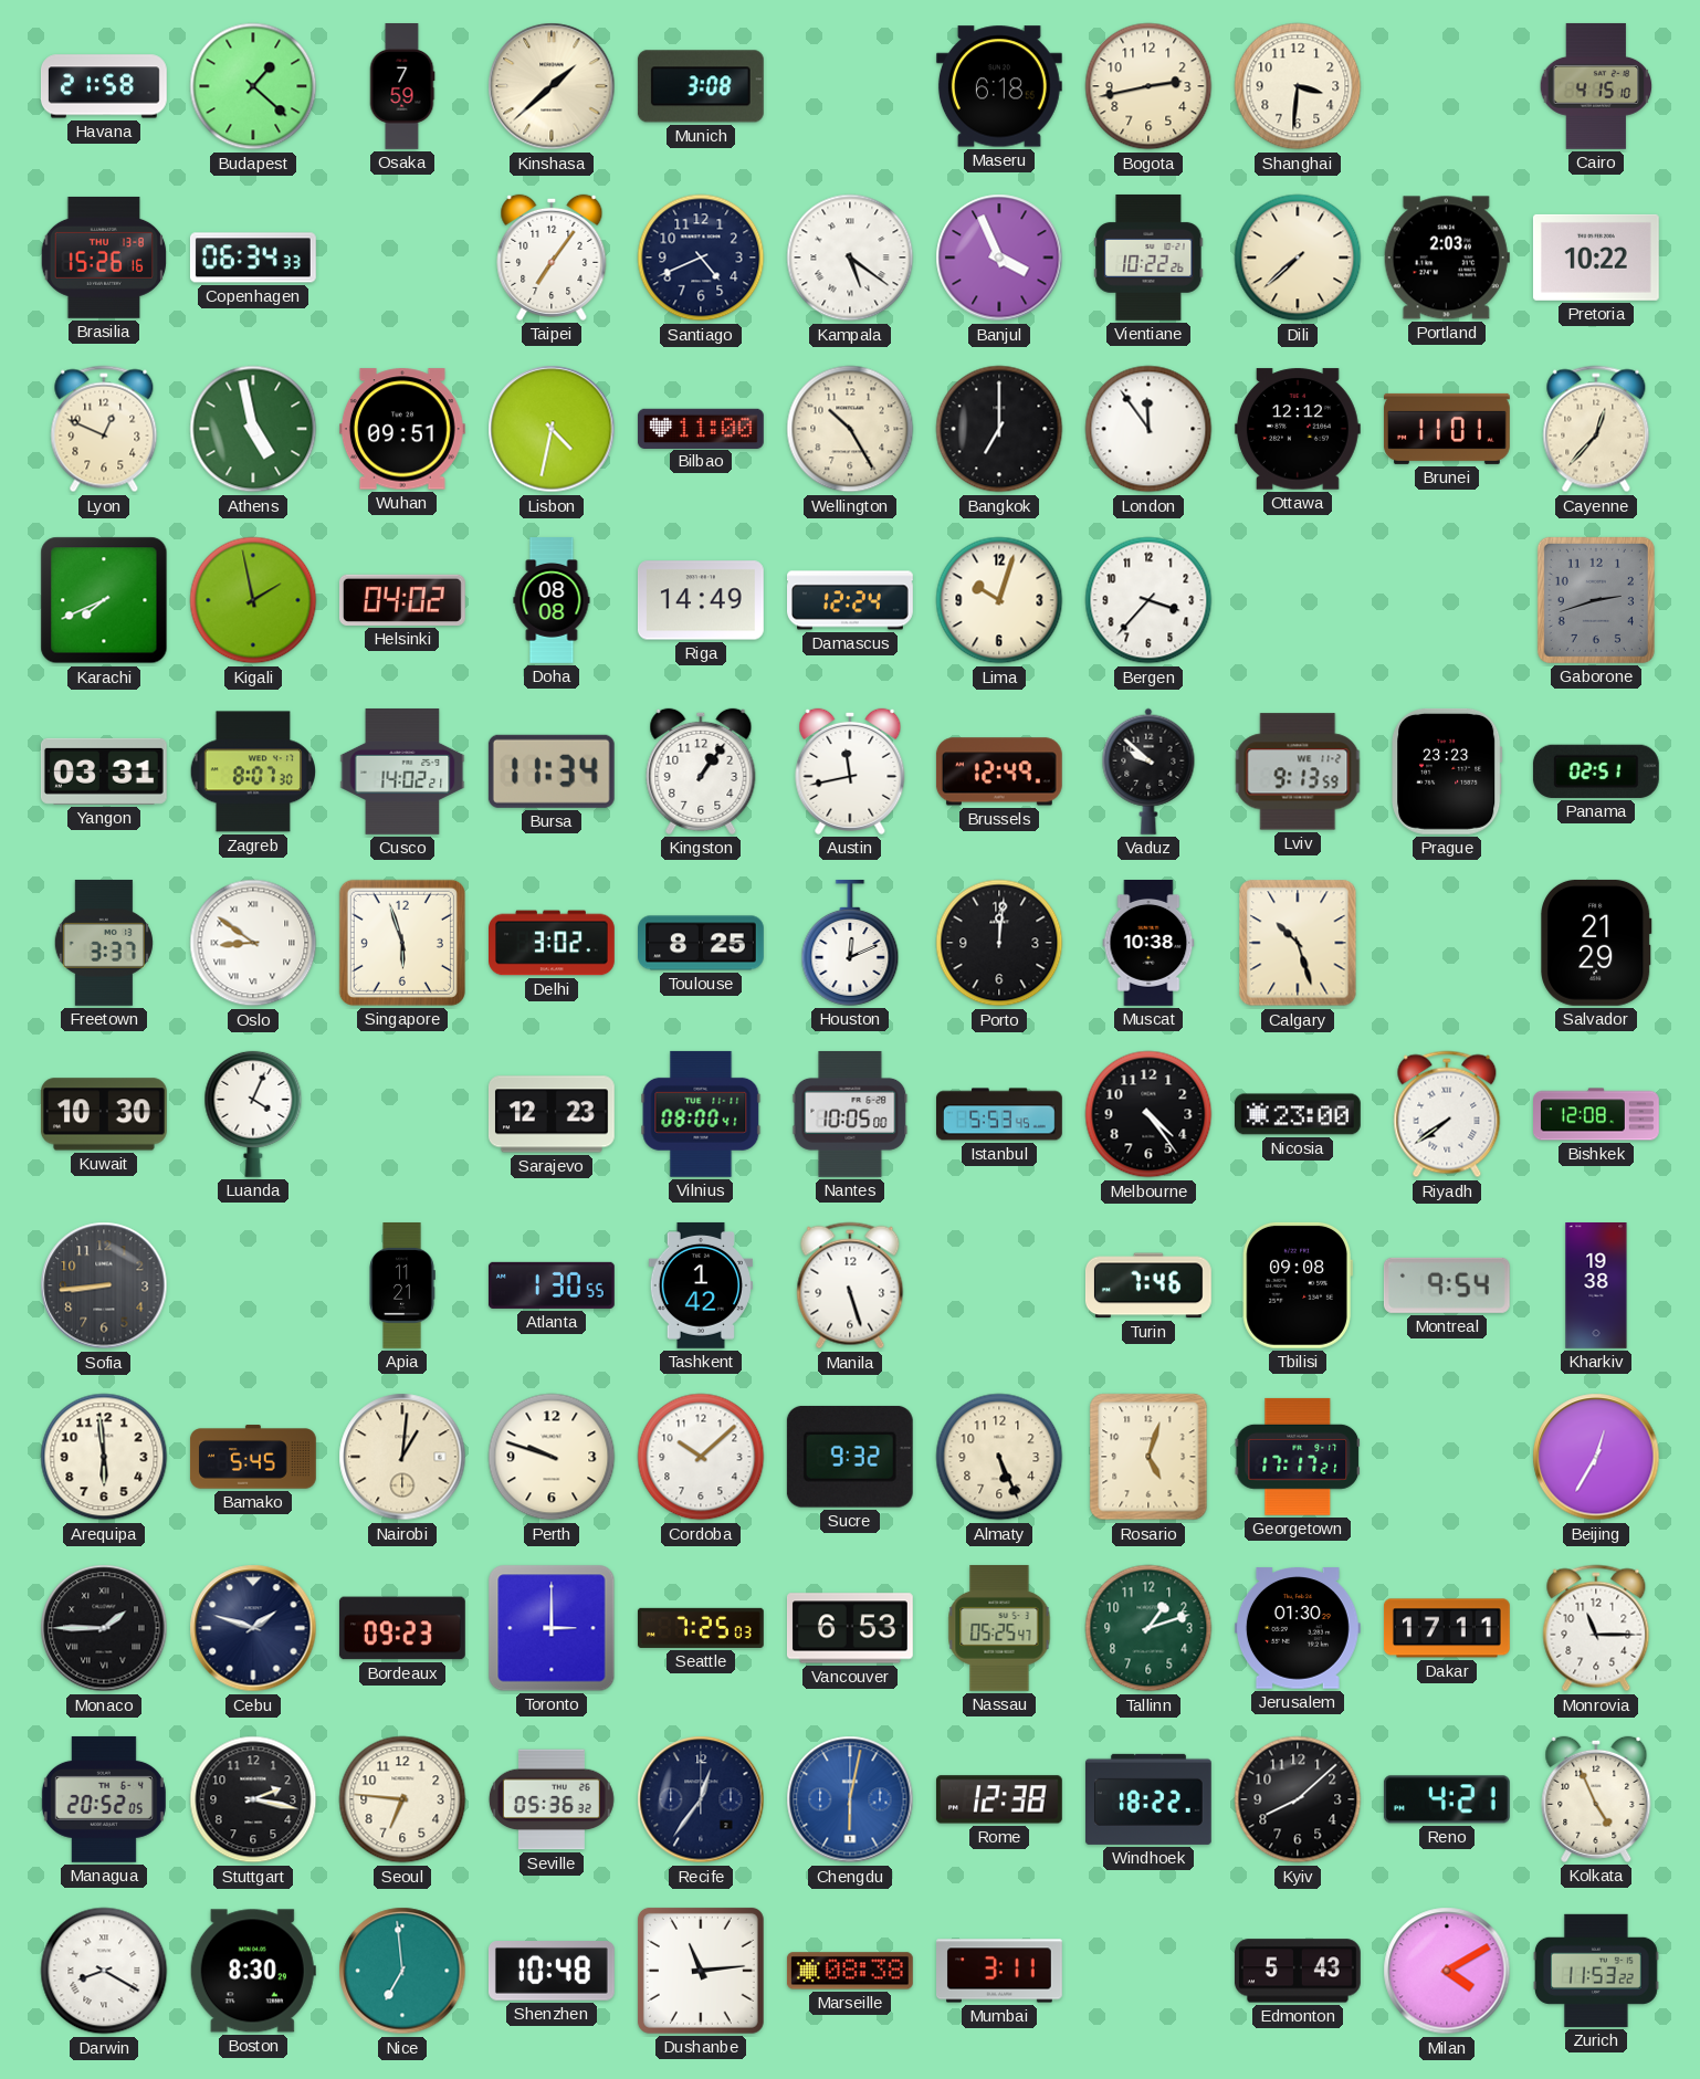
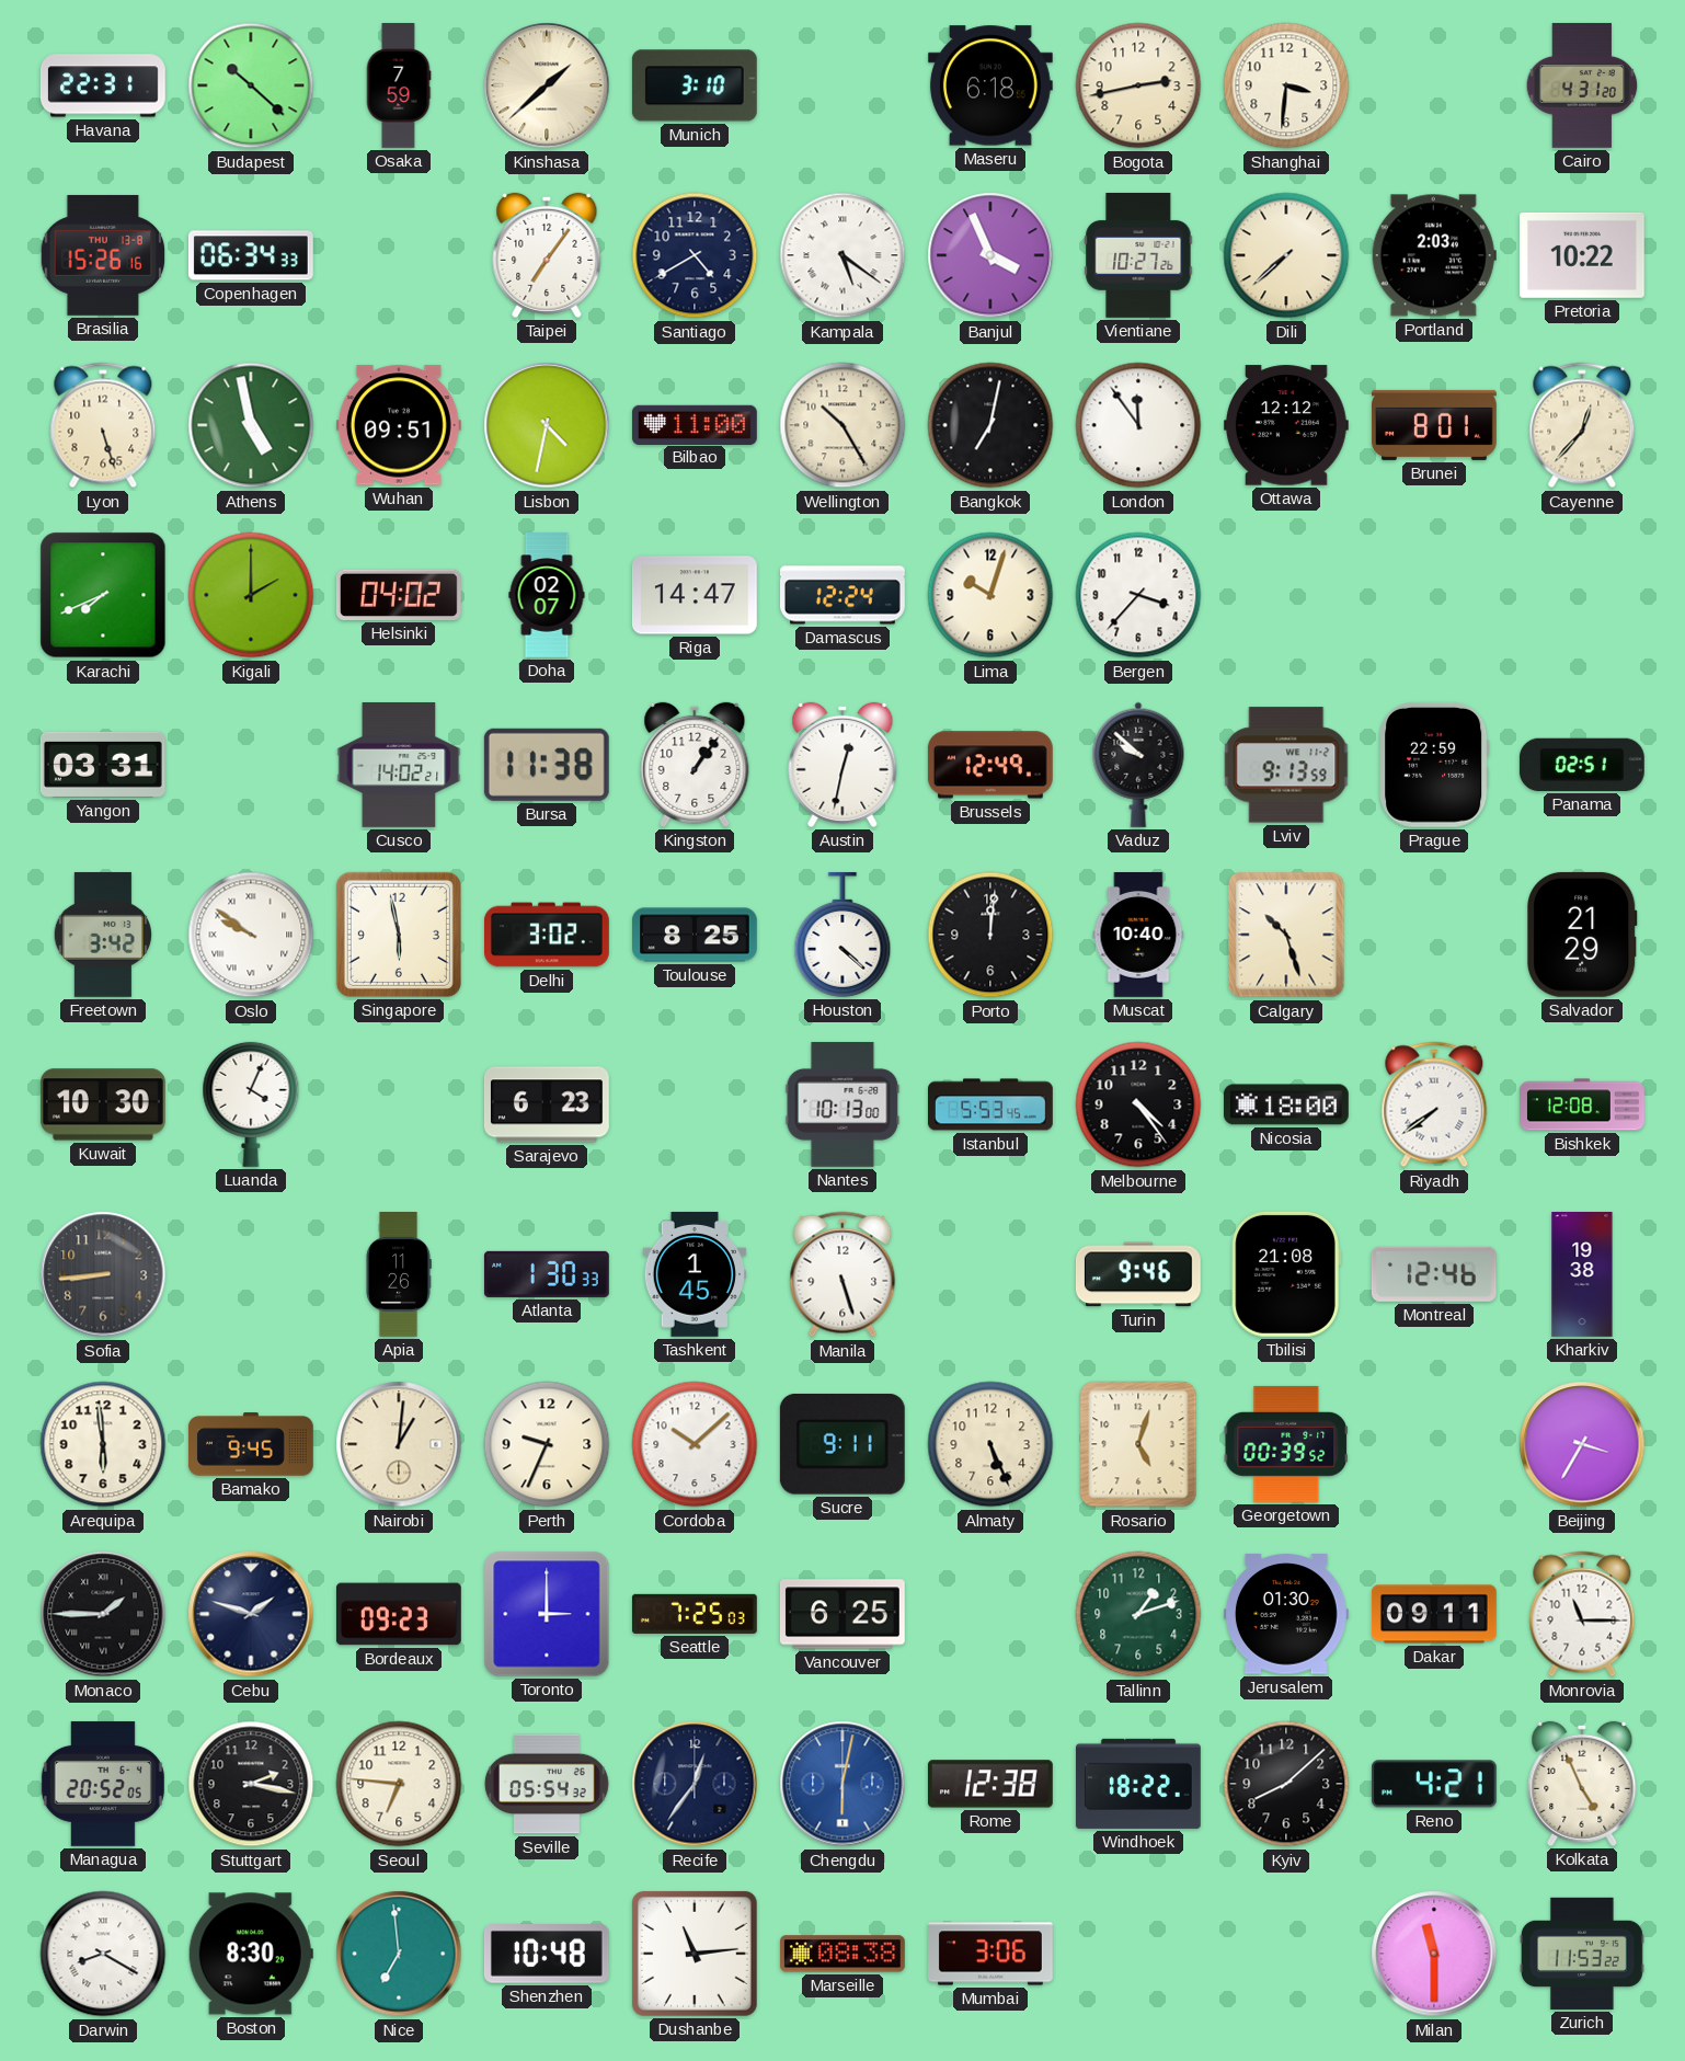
Havana: 21:58 -> 22:31 (103, 85)
Budapest: 1:22 -> 10:22 (251, 85)
Munich: 3:08 -> 3:10 (695, 85)
Cairo: 4:15 -> 4:31 (1582, 85)
Santiago: 4:41 -> 4:40 (695, 255)
Vientiane: 10:22 -> 10:27 (1138, 255)
Lyon: 12:49 -> 5:27 (103, 425)
Bangkok: 7:00 -> 7:02 (990, 425)
Brunei: 11:01 -> 8:01 (1434, 425)
Kigali: 1:58 -> 2:00 (251, 595)
Doha: 08:08 -> 02:07 (547, 595)
Riga: 14:49 -> 14:47 (695, 595)
Gaborone: 2:42 -> none (1596, 600)
Zagreb: 8:07 -> none (252, 771)
Bursa: 11:34 -> 11:38 (547, 765)
Austin: 11:43 -> 12:32 (843, 765)
Prague: 23:23 -> 22:59 (1435, 765)
Freetown: 3:37 -> 3:42 (103, 935)
Oslo: 8:51 -> 9:51 (251, 935)
Singapore: 5:57 -> 5:58 (399, 935)
Houston: 12:11 -> 4:22 (843, 935)
Muscat: 10:38 -> 10:40 (1138, 936)
Sarajevo: 12:23 -> 6:23 (547, 1104)
Vilnius: 08:00 -> none (701, 1114)
Nantes: 10:05 -> 10:13 (843, 1104)
Nicosia: 23:00 -> 18:00 (1286, 1104)
Apia: 11:21 -> 11:26 (399, 1275)
Atlanta: 1:30:55 -> 1:30:33 (547, 1274)
Tashkent: 1:42 -> 1:45 (694, 1274)
Turin: 7:46 -> 9:46 (1138, 1274)
Tbilisi: 09:08 -> 21:08 (1286, 1274)
Montreal: 9:54 -> 12:46 (1434, 1274)
Bamako: 5:45 -> 9:45 (251, 1444)
Perth: 9:48 -> 9:34 (547, 1444)
Sucre: 9:32 -> 9:11 (843, 1444)
Georgetown: 17:17 -> 00:39 (1286, 1444)
Beijing: 12:35 -> 3:35 (1582, 1444)
Vancouver: 6:53 -> 6:25 (843, 1614)
Nassau: 05:25 -> none (999, 1628)
Dakar: 17:11 -> 09:11 (1434, 1614)
Seville: 05:36 -> 05:54 (547, 1784)
Mumbai: 3:11 -> 3:06 (991, 1954)
Edmonton: 5:43 -> none (1298, 1971)
Milan: 4:10 -> 11:30 (1434, 1954)
